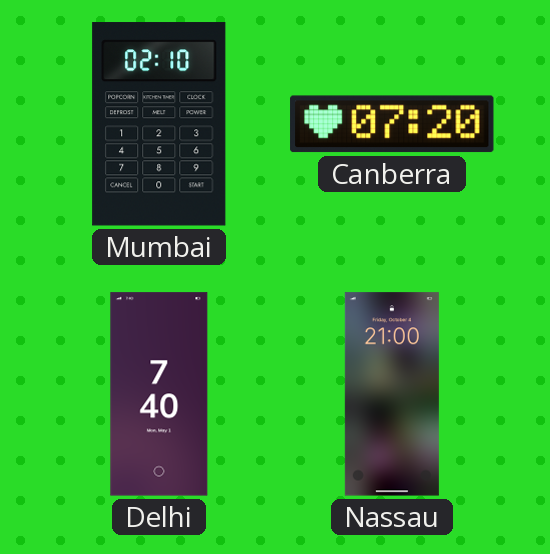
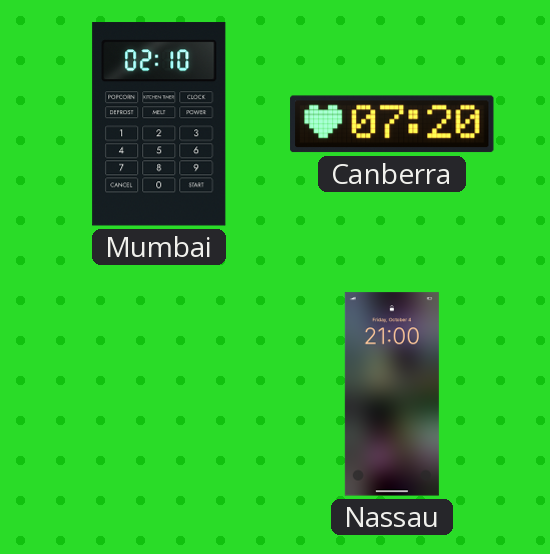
Delhi: 7:40 -> none (159, 394)
